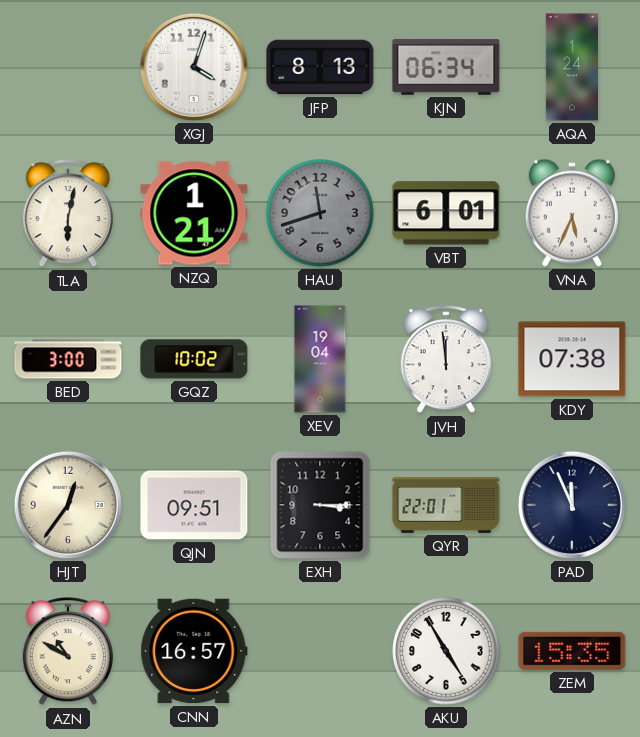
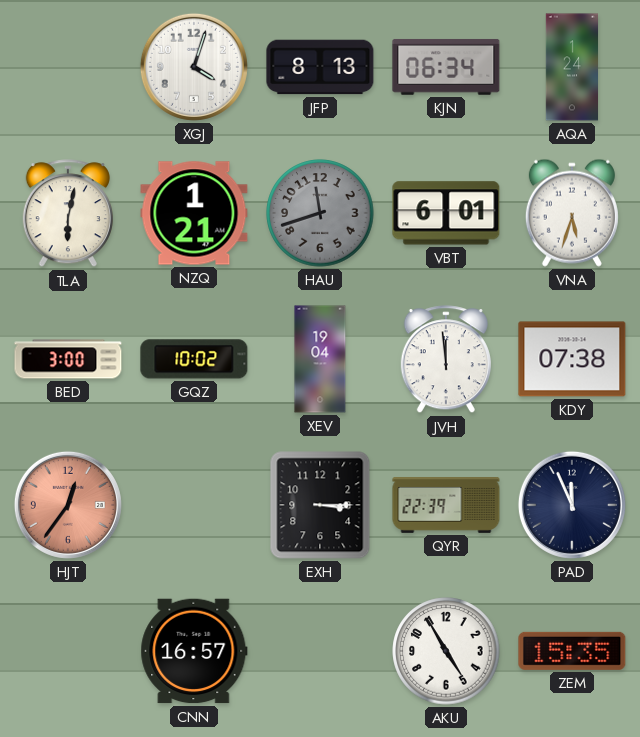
VNA: 5:34 -> 5:33 (572, 213)
HJT dial: cream -> salmon (68, 505)
QJN: 09:51 -> none (194, 505)
QYR: 22:01 -> 22:39 (446, 506)
AZN: 10:50 -> none (68, 652)
